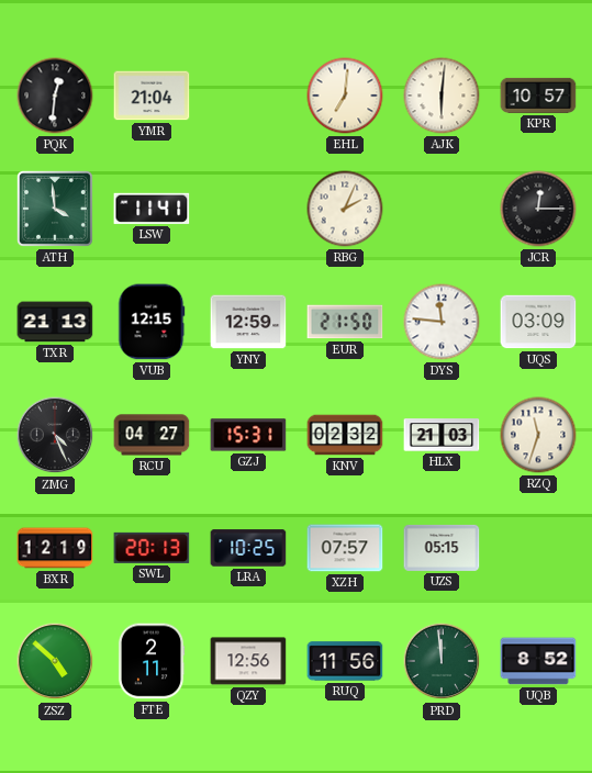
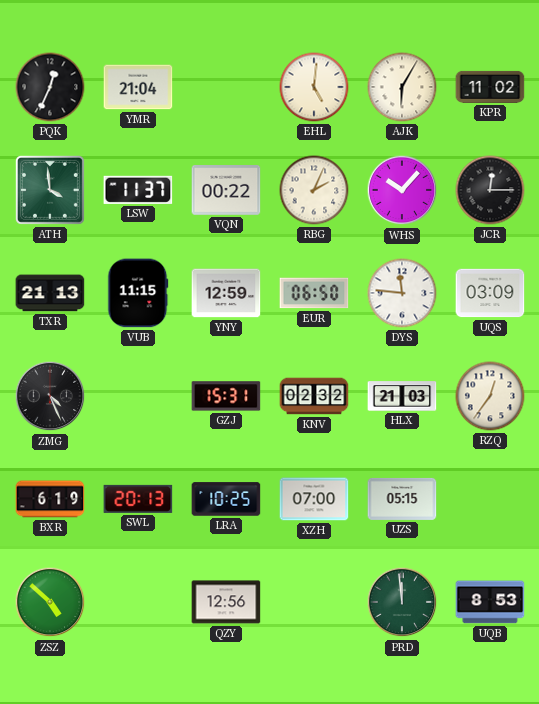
PQK: 12:31 -> 12:34 (50, 87)
EHL: 7:01 -> 5:01 (314, 87)
AJK: 6:01 -> 6:05 (402, 87)
KPR: 10:57 -> 11:02 (490, 87)
LSW: 11:41 -> 11:37 (138, 190)
VQN: none -> 00:22 (226, 191)
WHS: none -> 10:07 (402, 190)
VUB: 12:15 -> 11:15 (138, 293)
EUR: 21:50 -> 06:50 (314, 293)
RCU: 04:27 -> none (152, 435)
RZQ: 11:33 -> 12:36 (490, 396)
BXR: 12:19 -> 6:19 (50, 499)
XZH: 07:57 -> 07:00 (314, 499)
FTE: 2:11 -> none (152, 661)
RUQ: 11:56 -> none (345, 661)
UQB: 8:52 -> 8:53 (490, 602)
